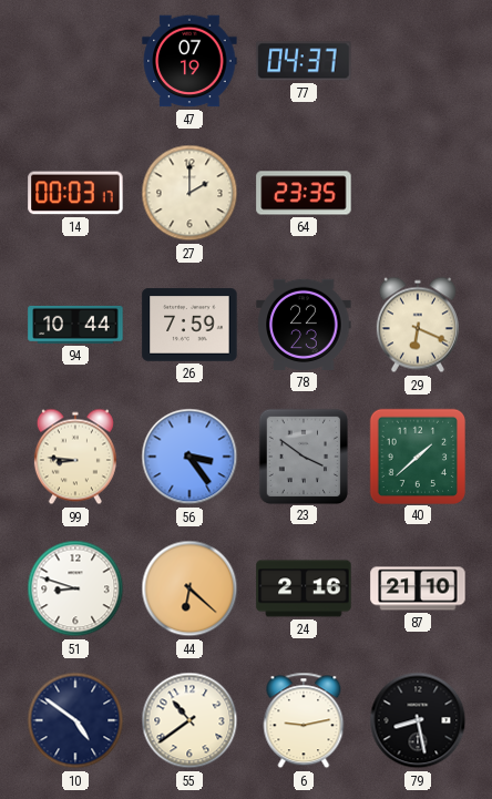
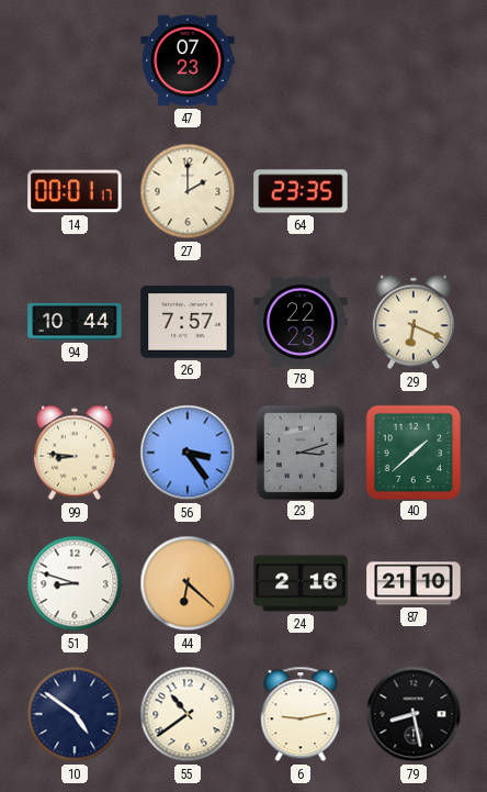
47: 07:19 -> 07:23 (188, 60)
77: 04:37 -> none (304, 61)
14: 00:03 -> 00:01 (75, 191)
26: 7:59 -> 7:57 (188, 322)
23: 3:51 -> 3:12 (299, 451)
